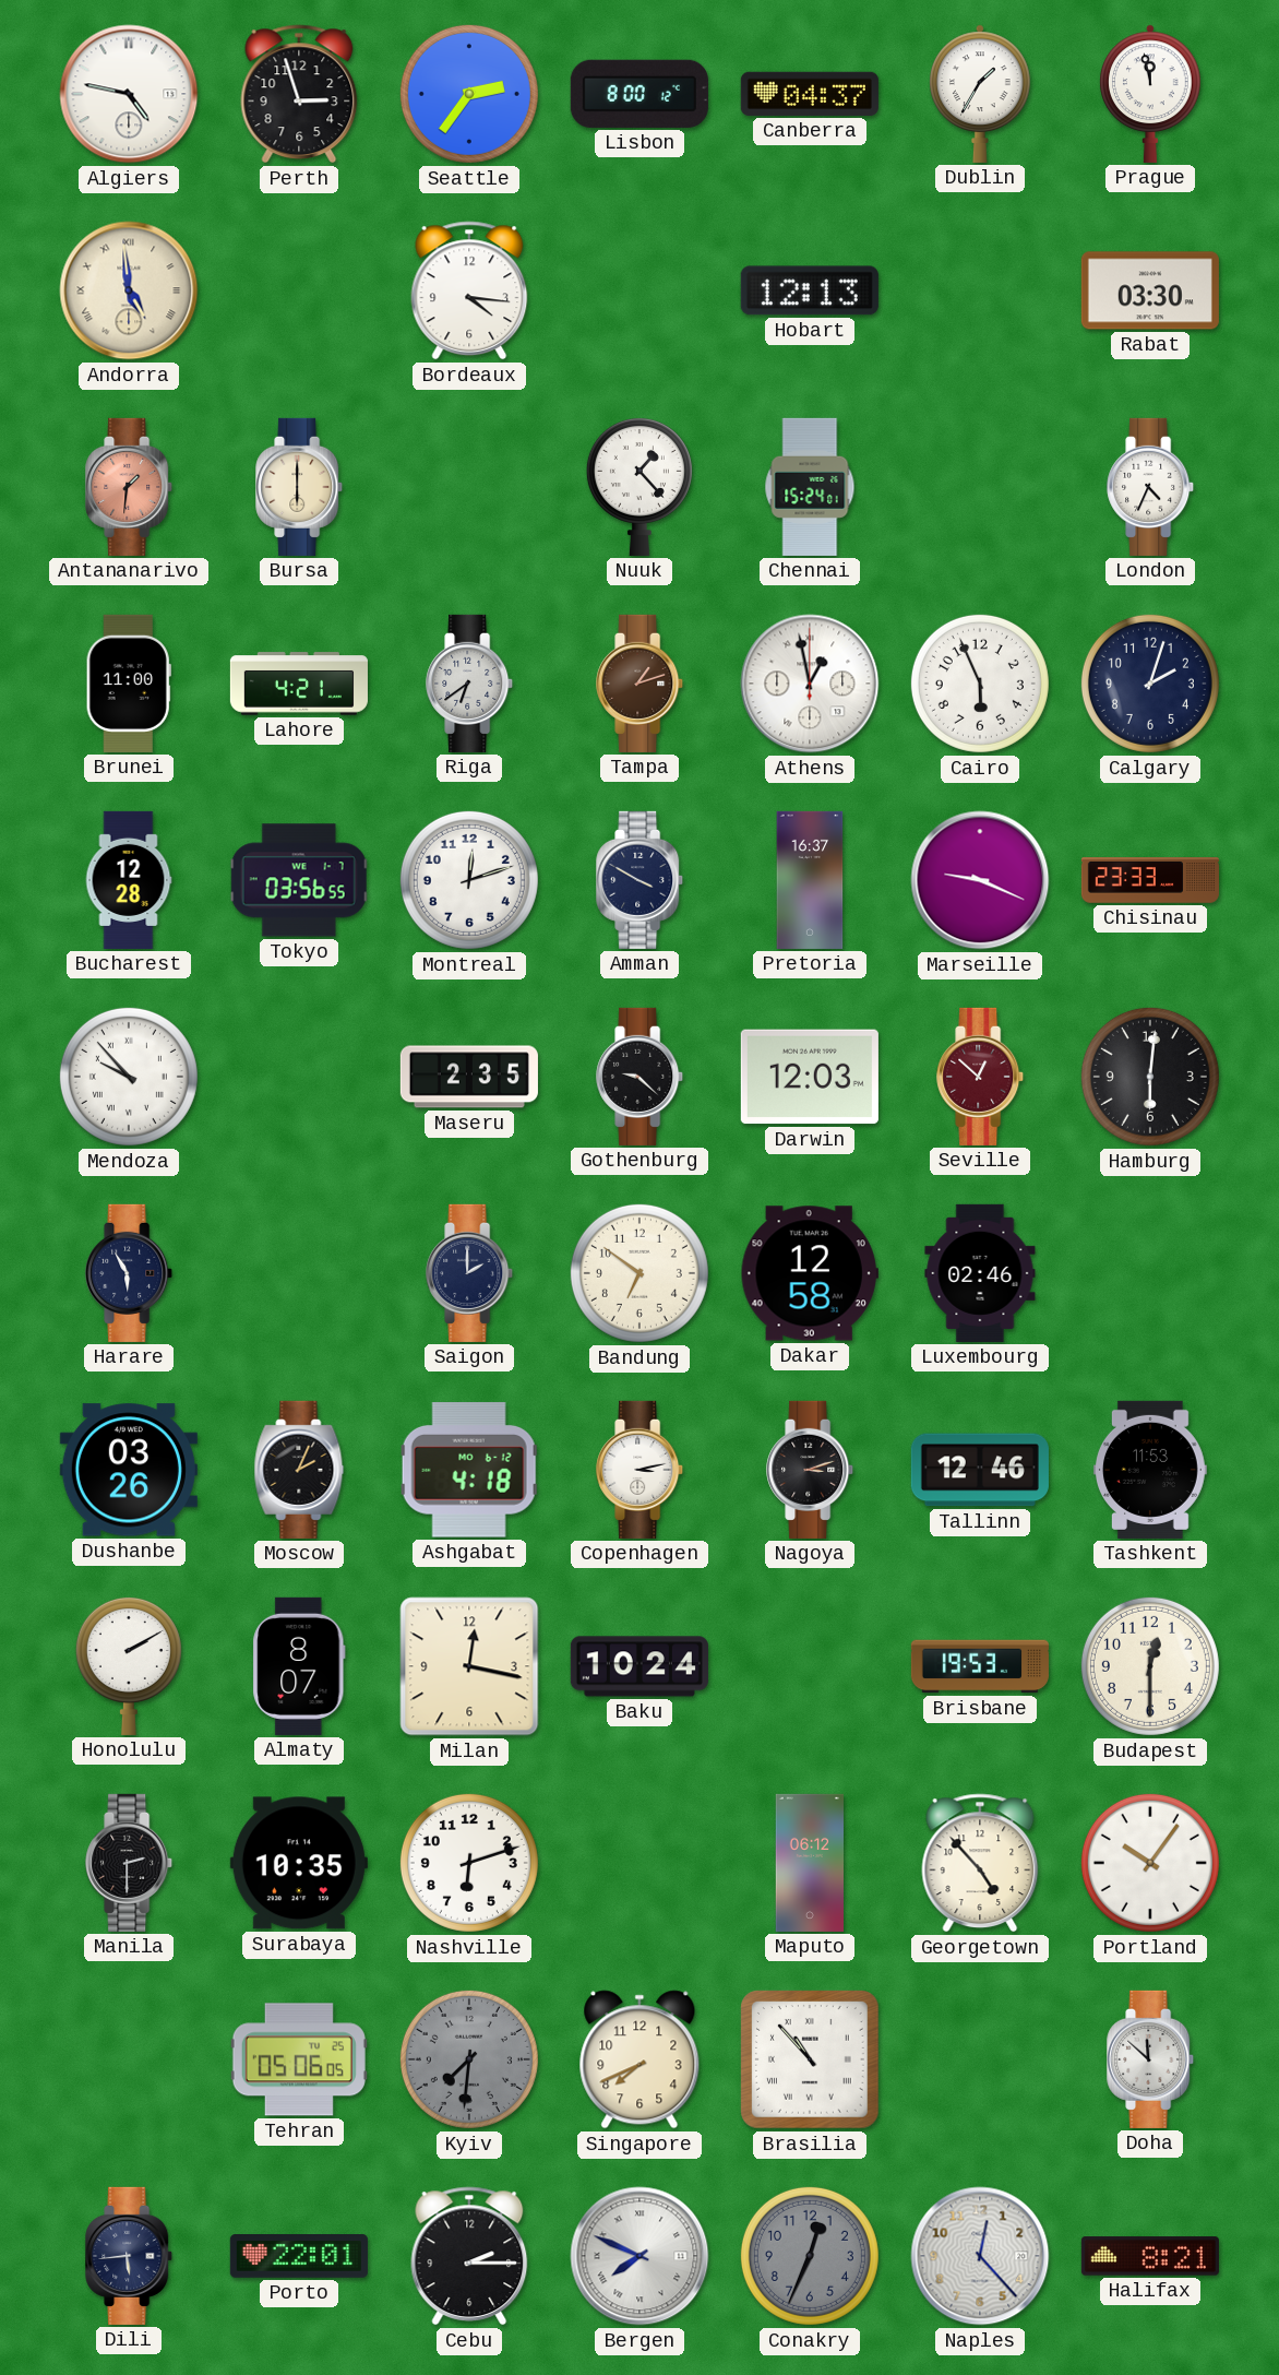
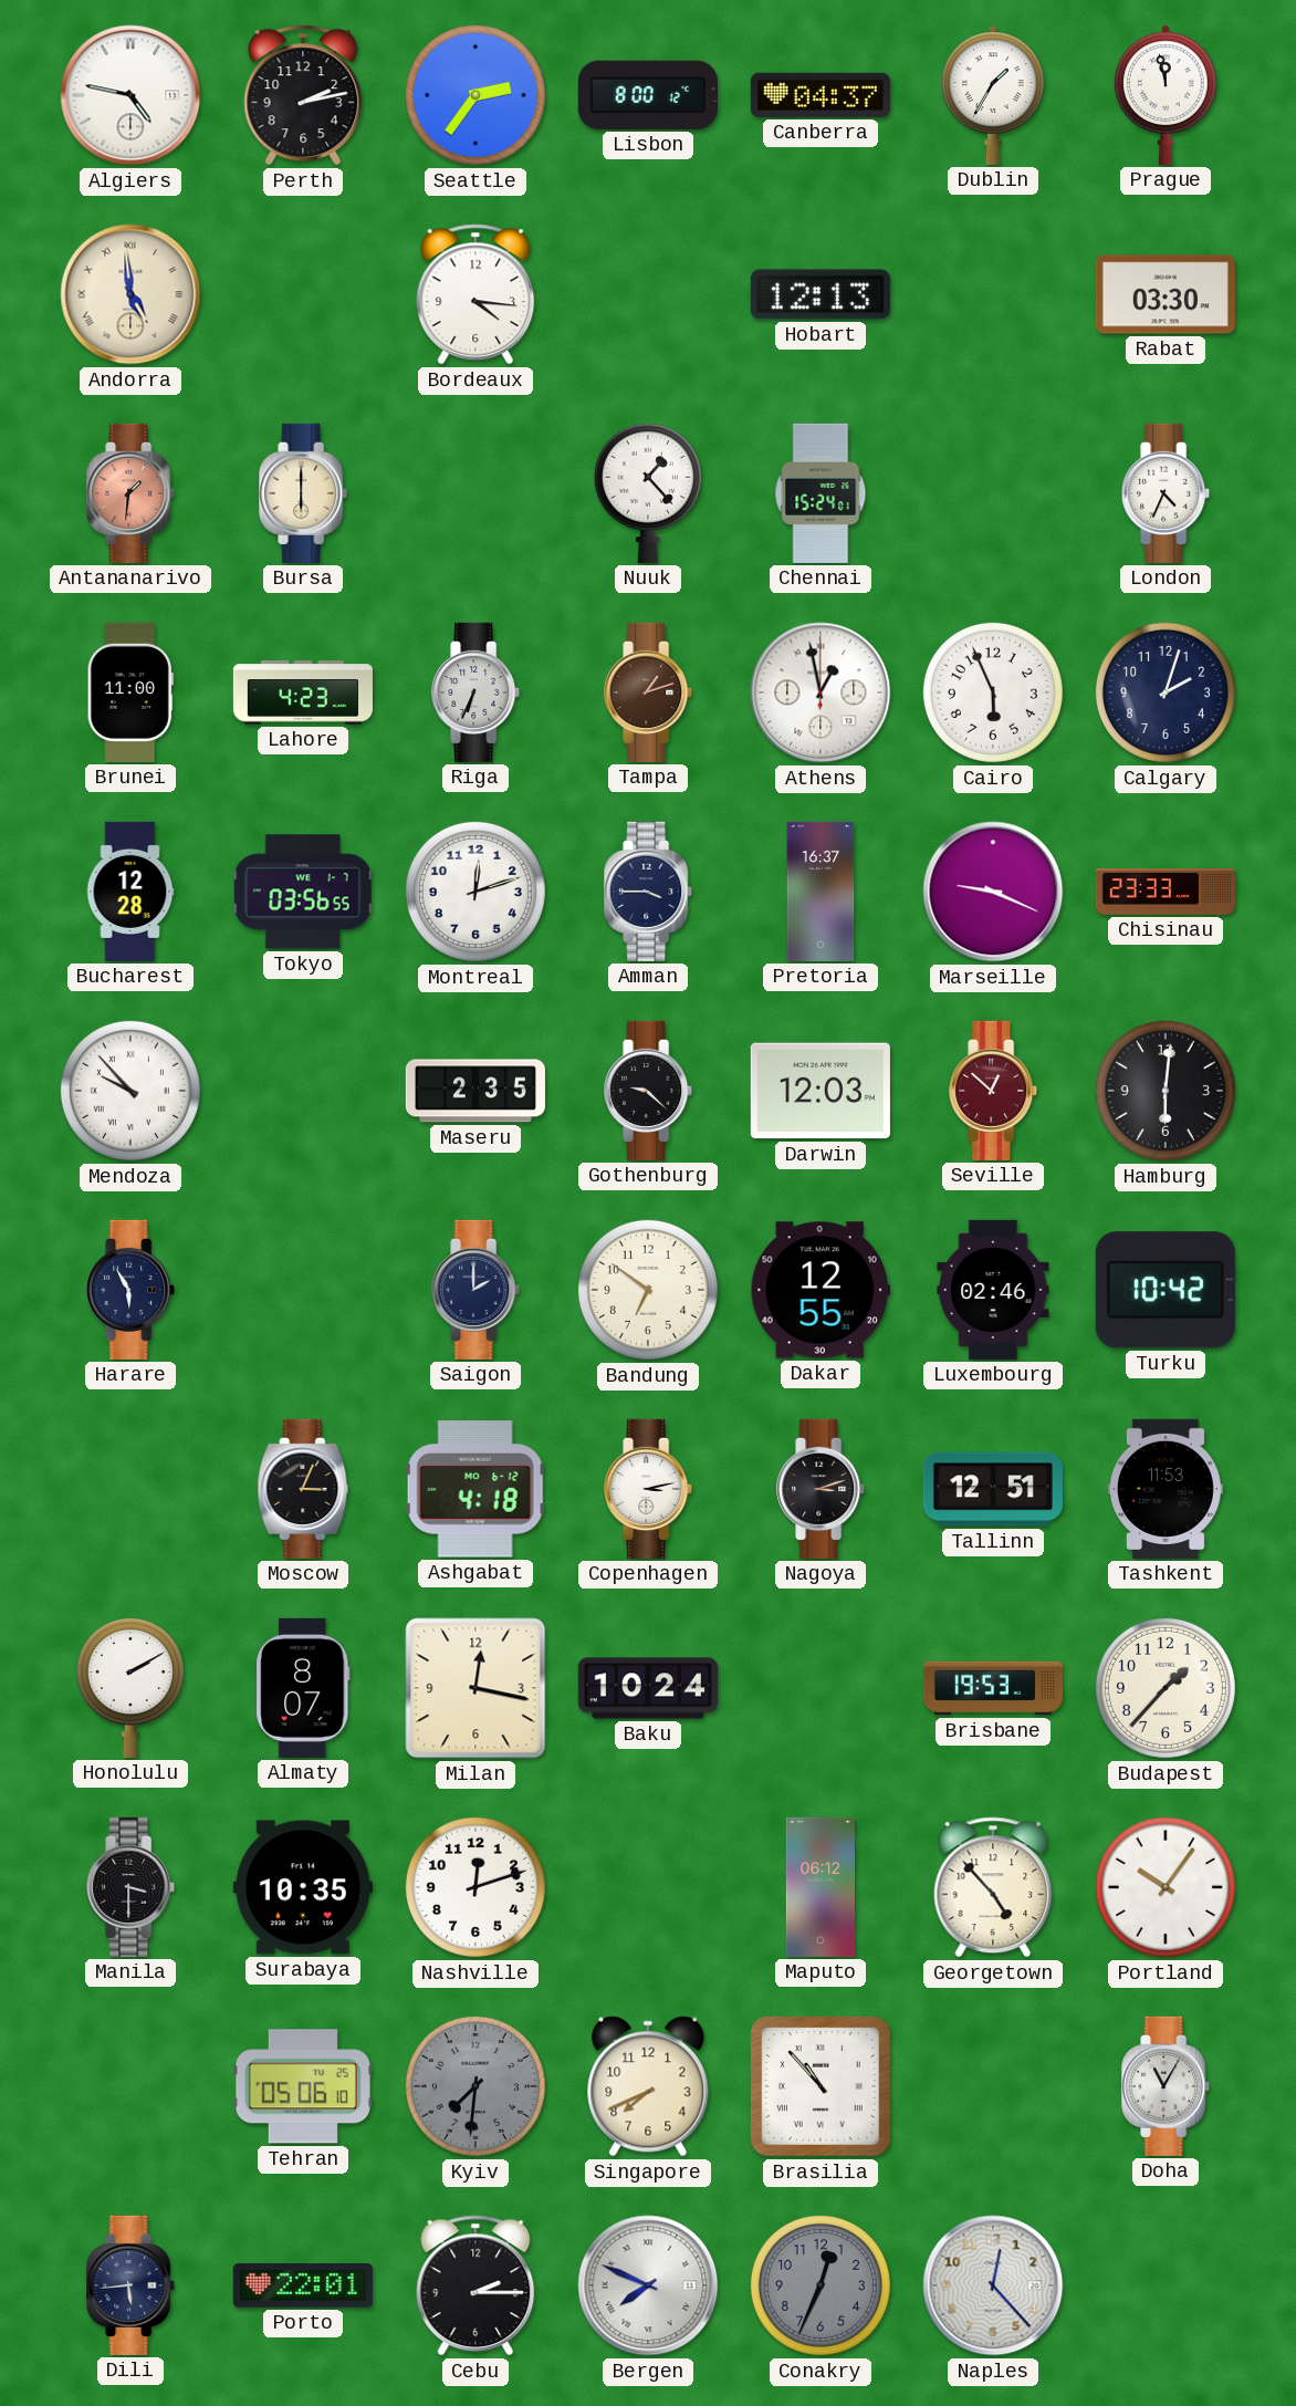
Perth: 2:57 -> 2:13 (303, 95)
Lahore: 4:21 -> 4:23 (303, 692)
Riga: 6:39 -> 6:34 (477, 692)
Amman: 3:50 -> 3:45 (649, 892)
Dakar: 12:58 -> 12:55 (821, 1290)
Turku: none -> 10:42 (1166, 1290)
Dushanbe: 03:26 -> none (129, 1470)
Moscow: 2:04 -> 3:04 (303, 1489)
Tallinn: 12:46 -> 12:51 (993, 1489)
Budapest: 12:30 -> 1:37 (1166, 1688)
Manila: 2:30 -> 3:30 (132, 1887)
Nashville: 6:12 -> 12:12 (475, 1887)
Tehran: 05:06:05 -> 05:06:10 (303, 2086)
Doha: 11:52 -> 11:05 (1167, 2086)
Halifax: 8:21 -> none (1150, 2256)
